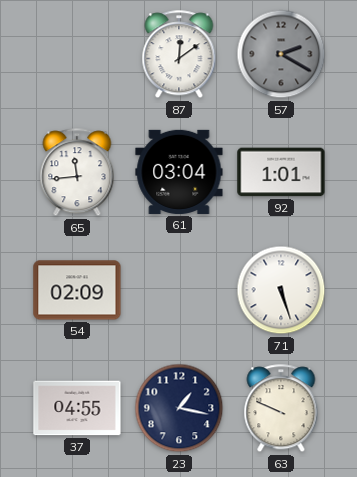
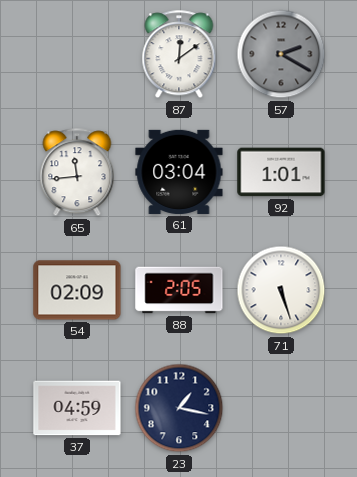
88: none -> 2:05 (179, 290)
37: 04:55 -> 04:59 (77, 408)
63: 9:49 -> none (281, 409)
